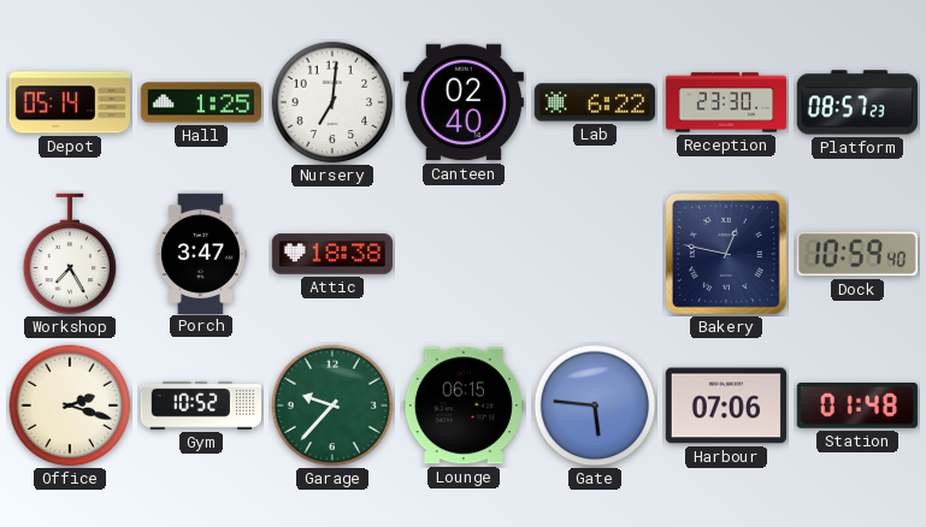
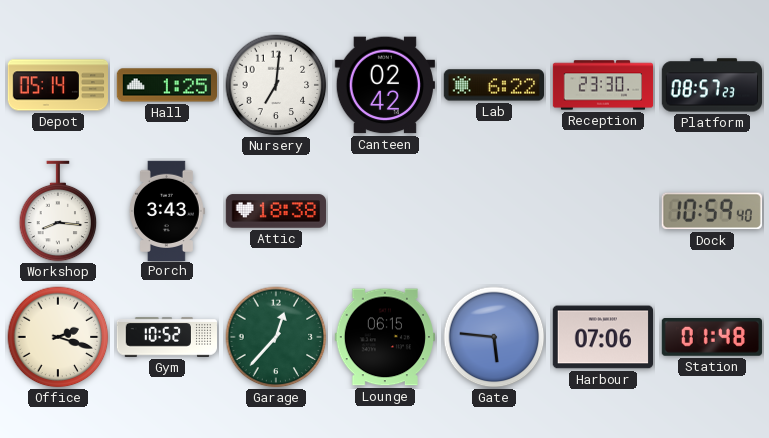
Canteen: 02:40 -> 02:42 (385, 85)
Workshop: 7:25 -> 8:16 (58, 211)
Porch: 3:47 -> 3:43 (167, 210)
Bakery: 12:47 -> none (726, 254)
Garage: 9:37 -> 12:37 (276, 337)
